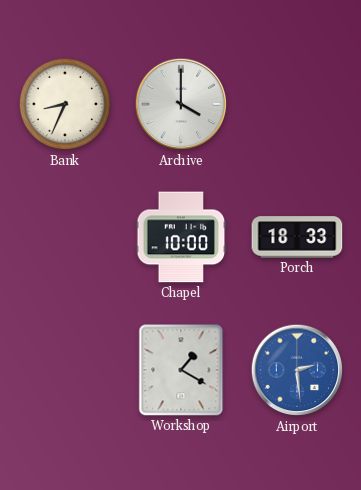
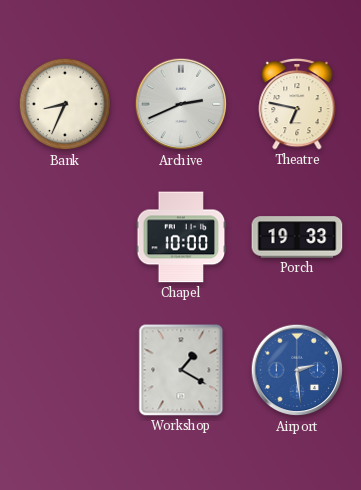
Archive: 4:00 -> 2:41 (181, 104)
Theatre: none -> 6:47 (297, 104)
Porch: 18:33 -> 19:33 (297, 237)
